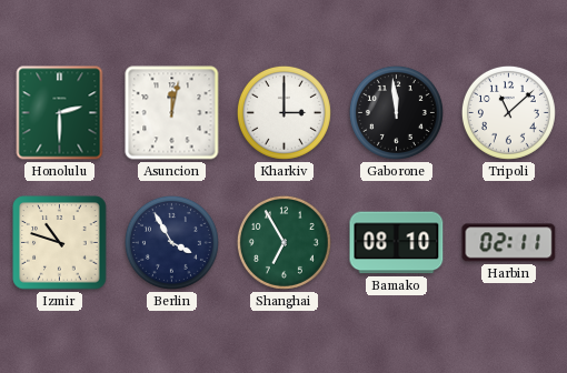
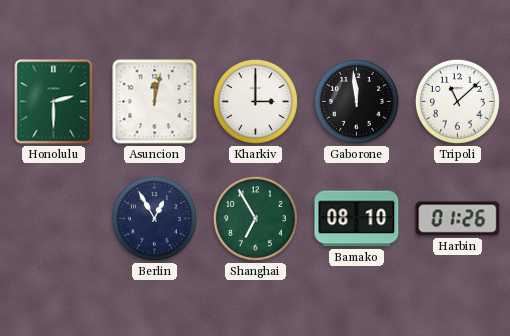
Izmir: 10:48 -> none (60, 243)
Berlin: 3:55 -> 12:55 (154, 218)
Harbin: 02:11 -> 01:26 (458, 219)
